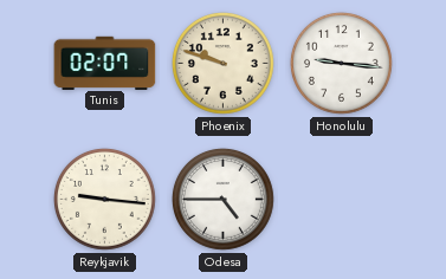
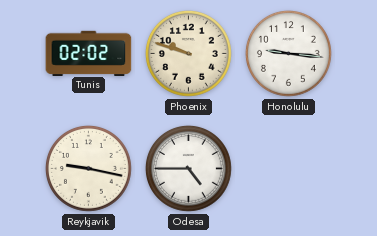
Tunis: 02:07 -> 02:02 (89, 53)
Reykjavik: 9:16 -> 9:17 (89, 169)
